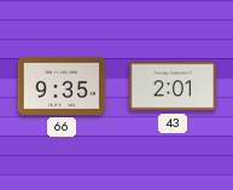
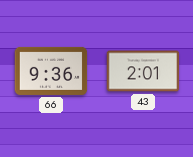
66: 9:35 -> 9:36 (51, 71)
